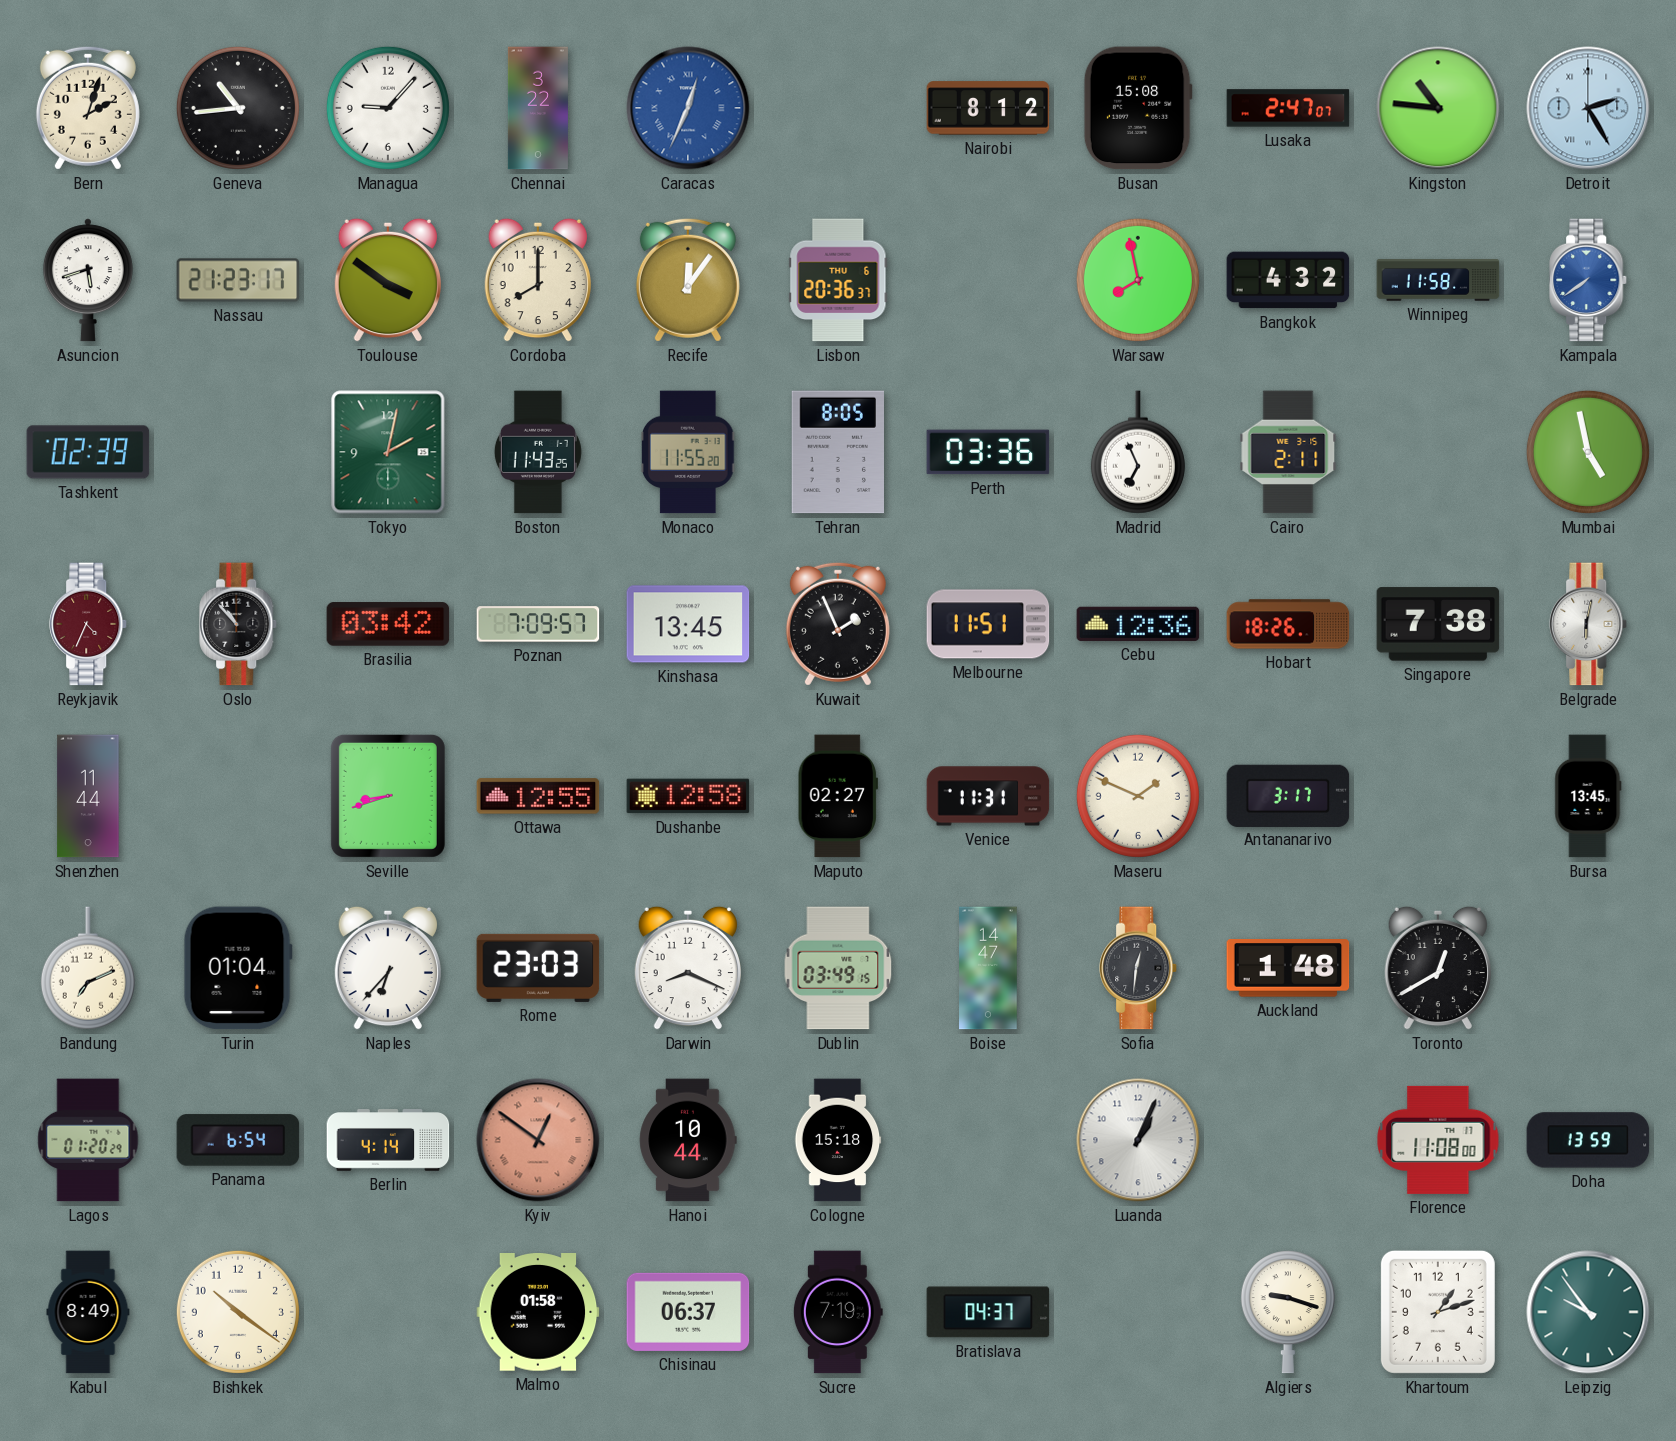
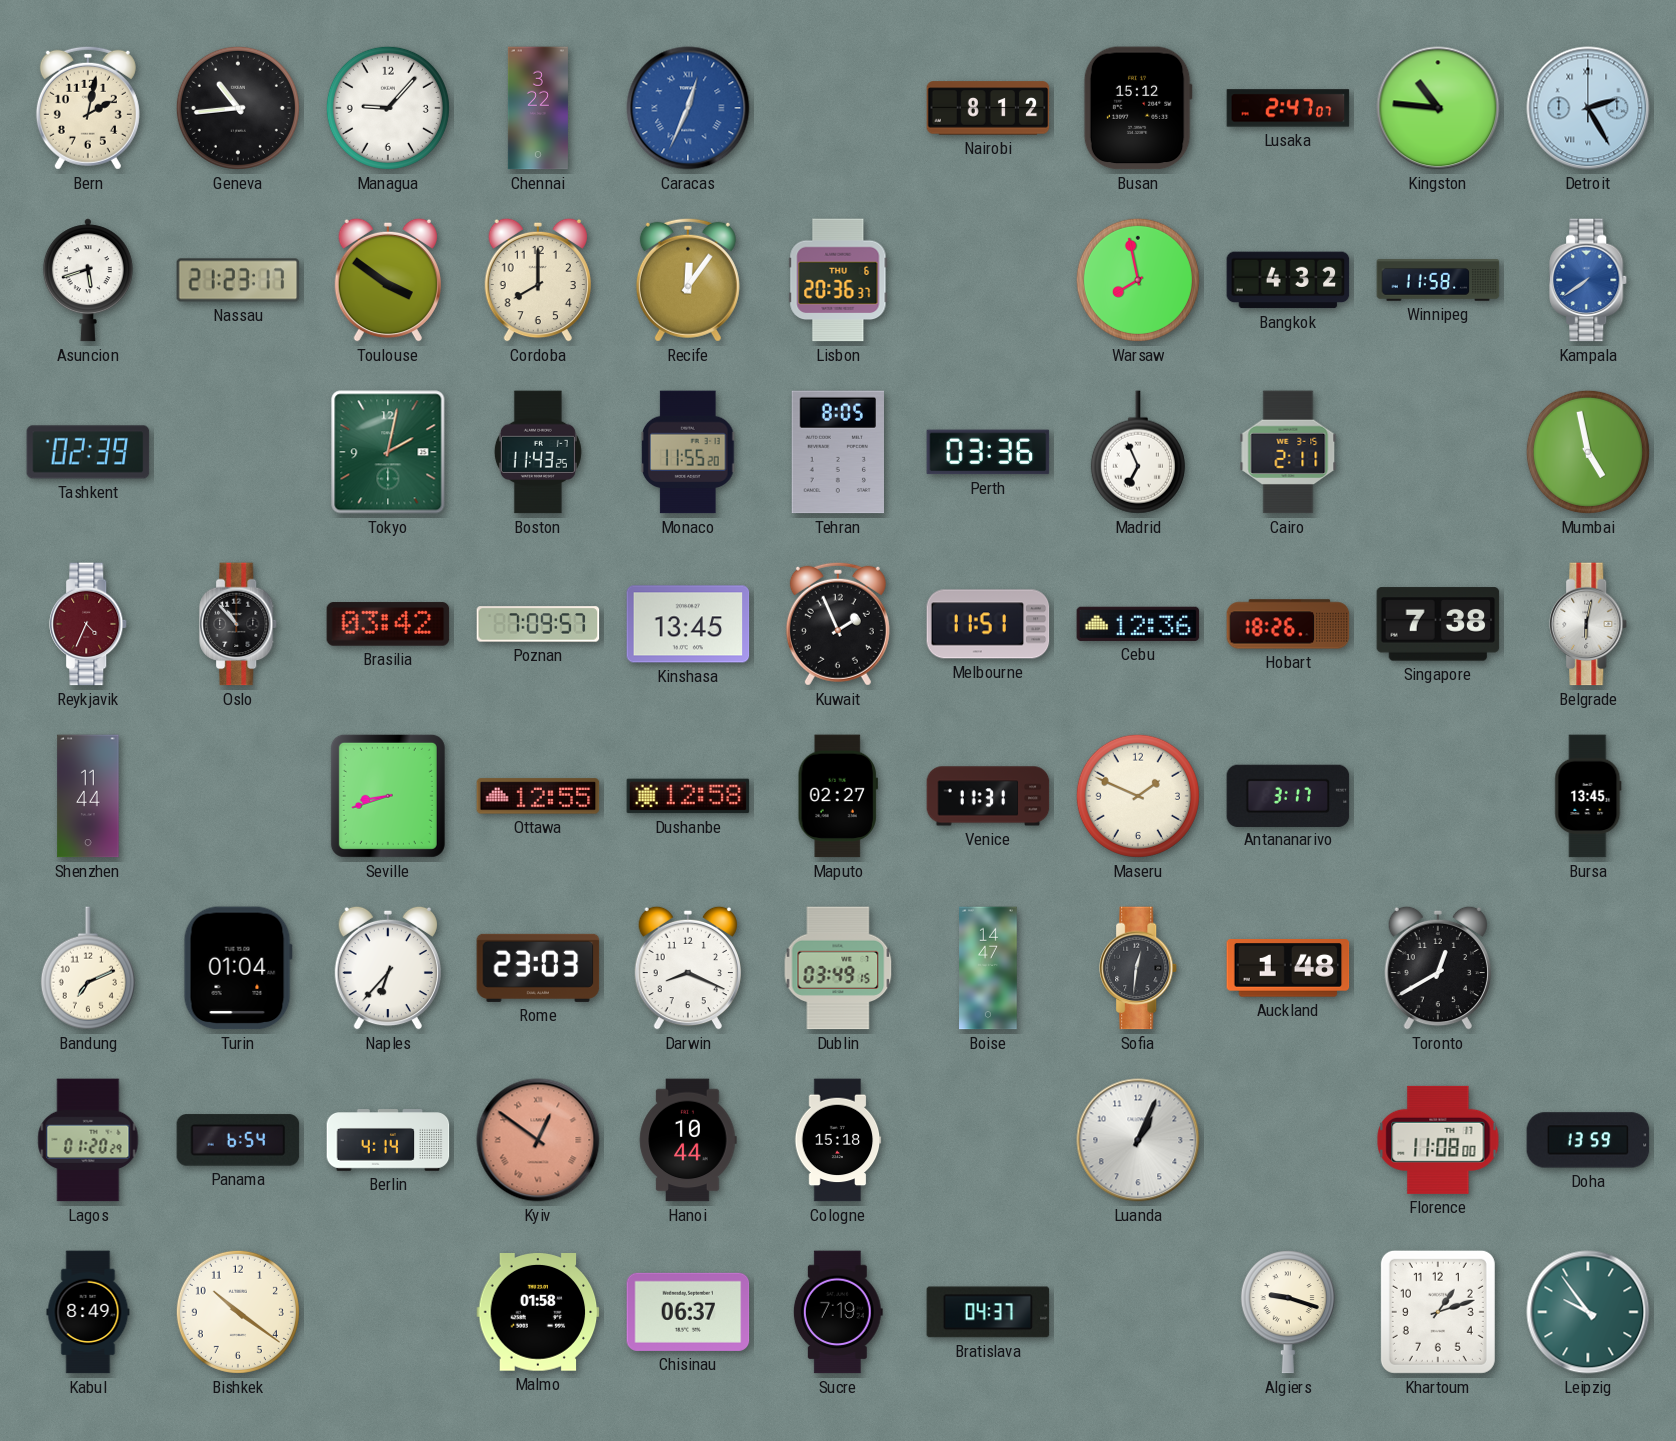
Bern: 2:03 -> 2:02 (88, 108)
Busan: 15:08 -> 15:12 (1138, 108)
